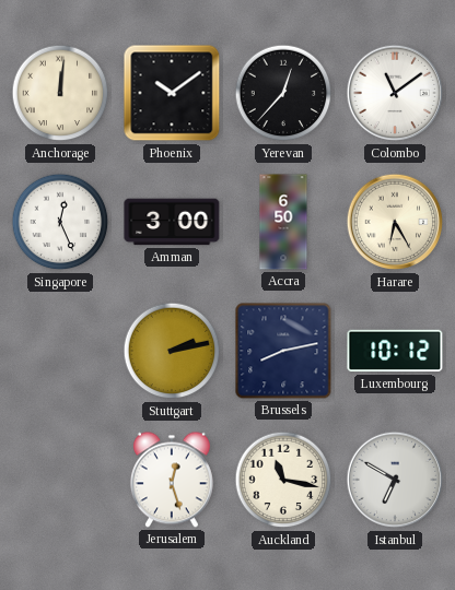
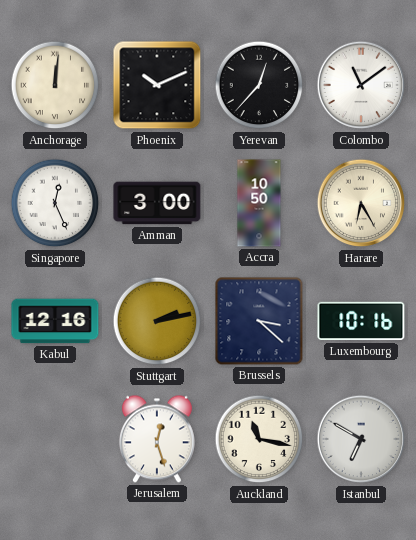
Phoenix: 10:09 -> 10:11 (157, 85)
Accra: 6:50 -> 10:50 (259, 203)
Kabul: none -> 12:16 (55, 321)
Brussels: 8:13 -> 3:22 (259, 321)
Luxembourg: 10:12 -> 10:16 (361, 321)
